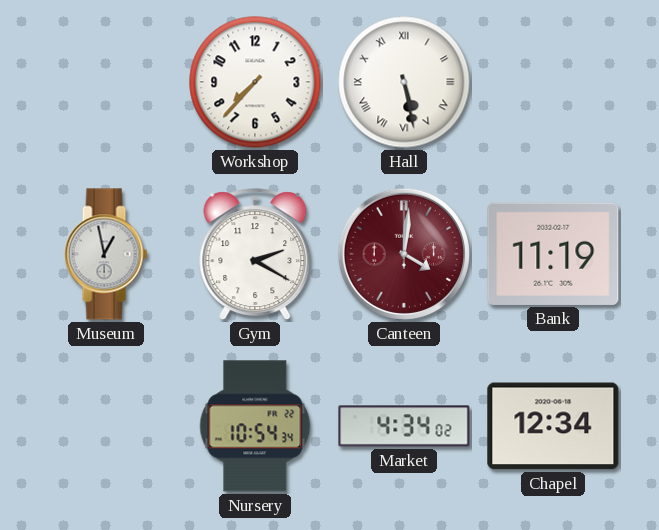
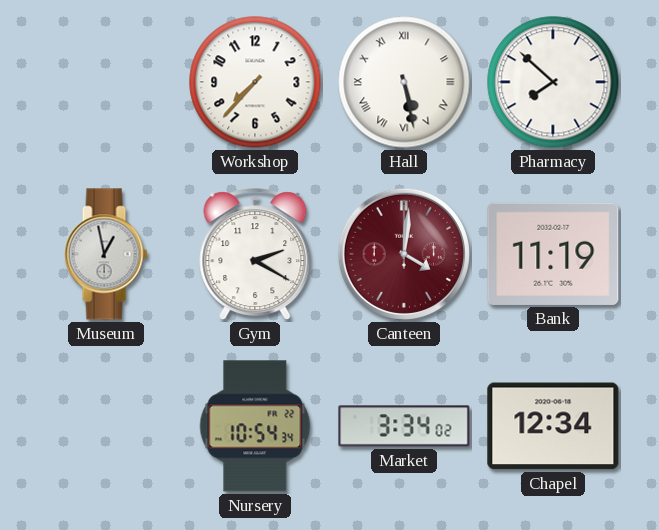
Pharmacy: none -> 7:52 (553, 82)
Market: 4:34 -> 3:34 (404, 426)
